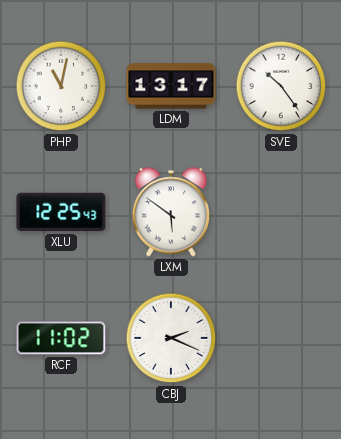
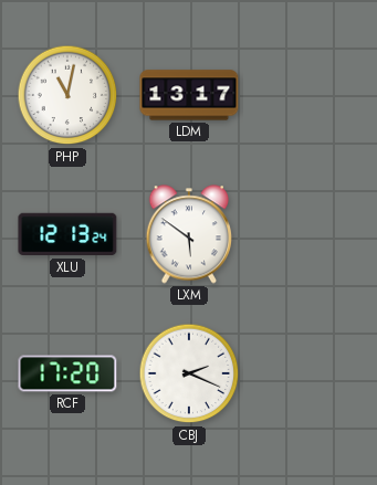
SVE: 10:24 -> none (281, 86)
XLU: 12:25 -> 12:13 (67, 234)
RCF: 11:02 -> 17:20 (67, 373)
